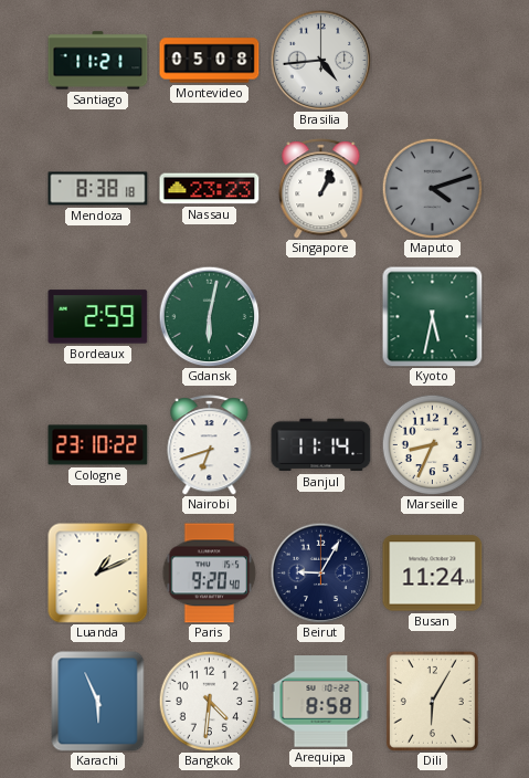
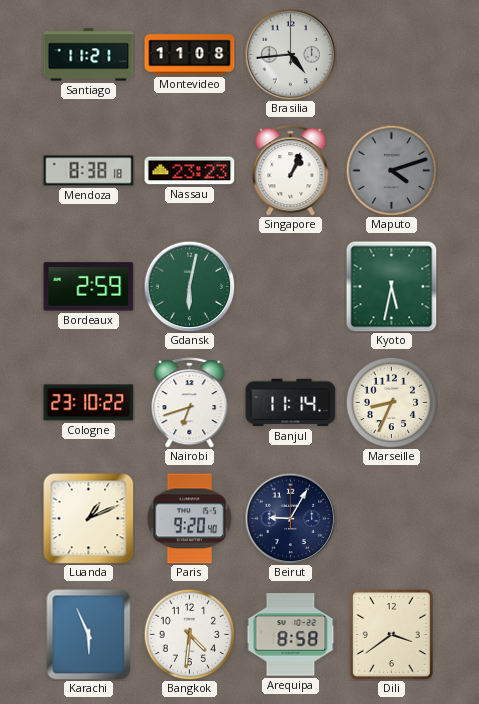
Montevideo: 05:08 -> 11:08 (190, 55)
Busan: 11:24 -> none (433, 574)
Dili: 6:05 -> 3:39 (391, 634)
